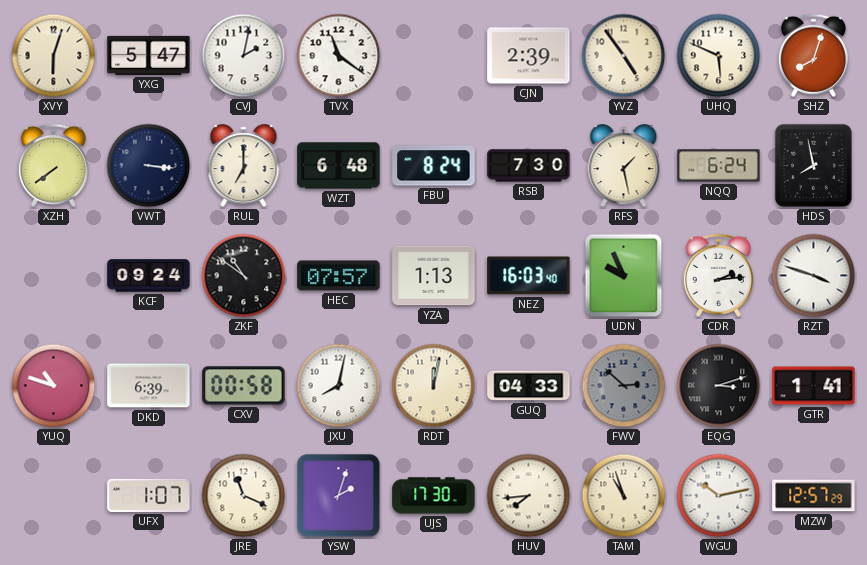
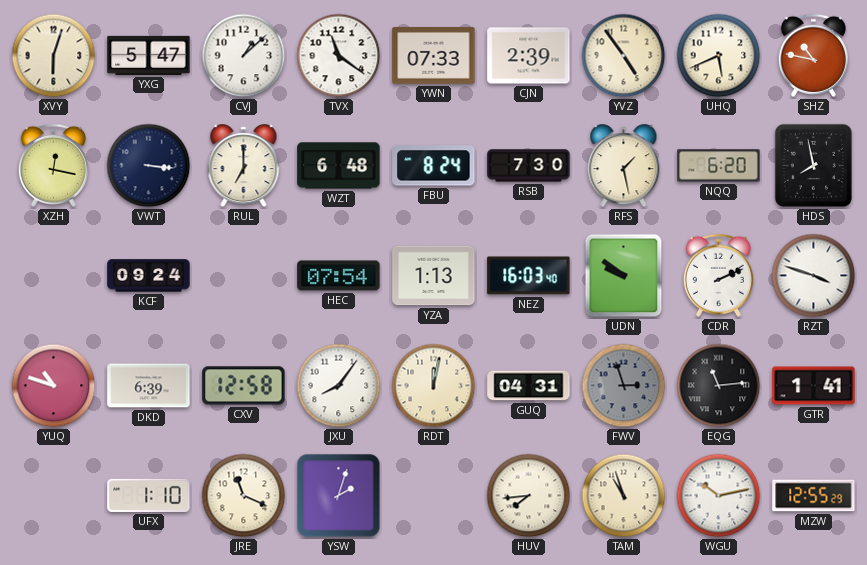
CVJ: 2:02 -> 1:08 (244, 56)
YWN: none -> 07:33 (434, 56)
UHQ: 5:49 -> 5:41 (719, 56)
SHZ: 8:03 -> 10:47 (813, 55)
XZH: 7:39 -> 12:17 (53, 165)
NQQ: 6:24 -> 6:20 (719, 166)
ZKF: 10:51 -> none (244, 276)
HEC: 07:57 -> 07:54 (339, 276)
UDN: 9:56 -> 9:51 (624, 276)
CDR: 2:14 -> 2:11 (718, 275)
CXV: 00:58 -> 12:58 (244, 386)
JXU: 8:02 -> 8:06 (339, 386)
GUQ: 04:33 -> 04:31 (529, 386)
FWV: 2:52 -> 2:57 (624, 386)
EQG: 3:12 -> 11:14 (719, 386)
UFX: 1:07 -> 1:10 (149, 495)
UJS: 17:30 -> none (434, 496)
MZW: 12:57 -> 12:55 (814, 496)
